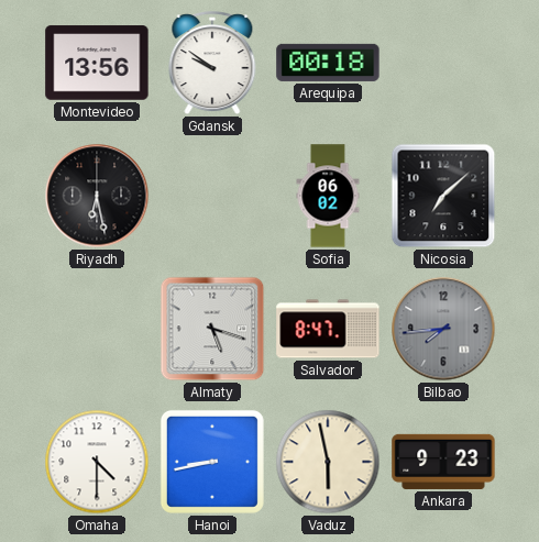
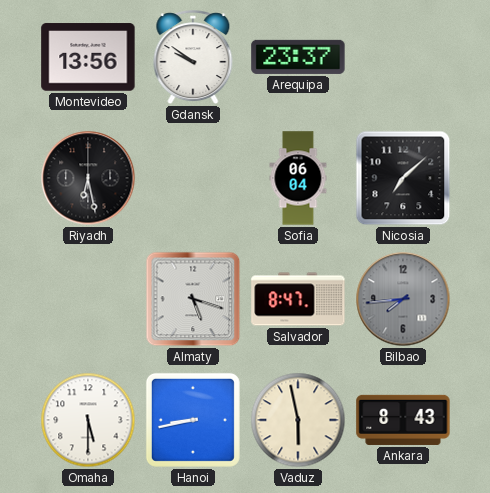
Arequipa: 00:18 -> 23:37 (298, 57)
Sofia: 06:02 -> 06:04 (298, 178)
Omaha: 4:30 -> 5:30 (88, 420)
Ankara: 9:23 -> 8:43 (403, 420)
